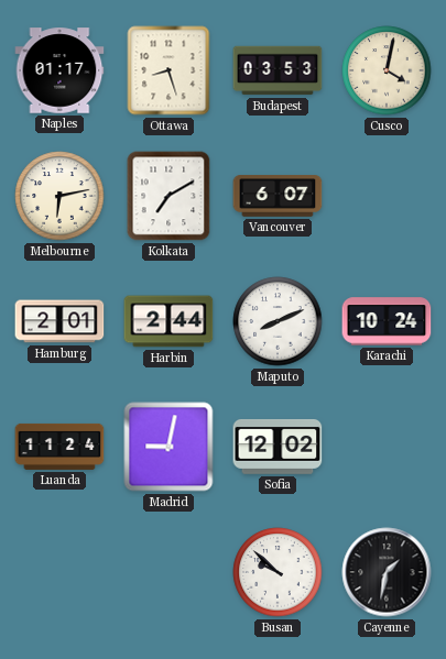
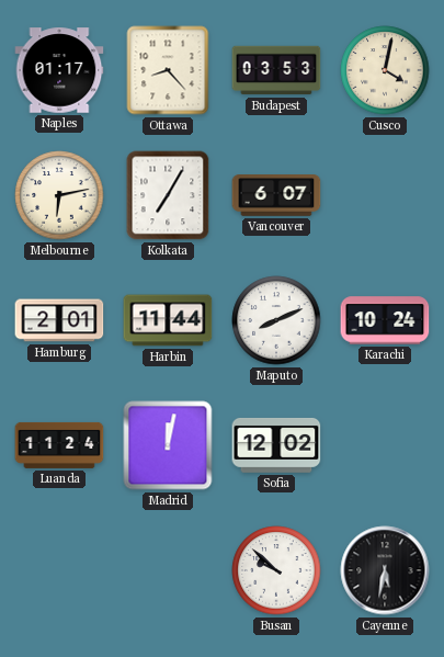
Ottawa: 8:27 -> 8:23 (168, 70)
Kolkata: 7:10 -> 7:05 (168, 195)
Harbin: 2:44 -> 11:44 (168, 320)
Madrid: 9:02 -> 12:02 (168, 445)
Cayenne: 1:32 -> 5:32 (385, 570)
